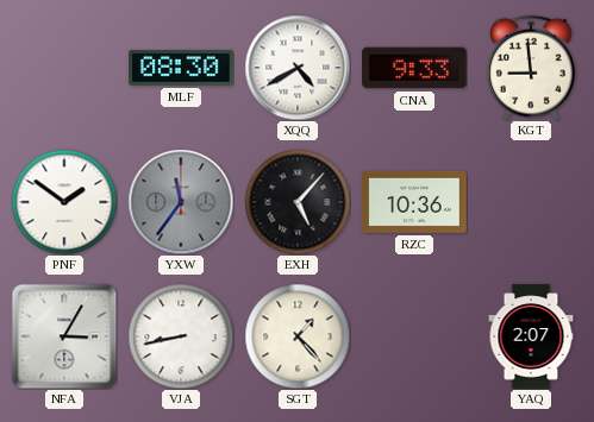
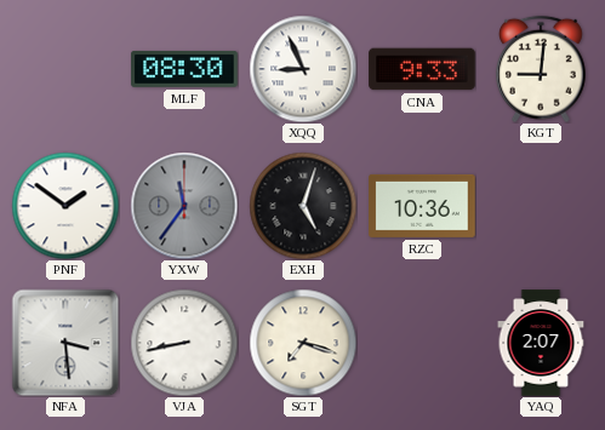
XQQ: 4:40 -> 8:56 (303, 69)
KGT: 8:59 -> 9:01 (542, 69)
EXH: 5:07 -> 5:03 (303, 206)
NFA: 3:05 -> 3:29 (65, 343)
SGT: 1:23 -> 7:18 (303, 343)
